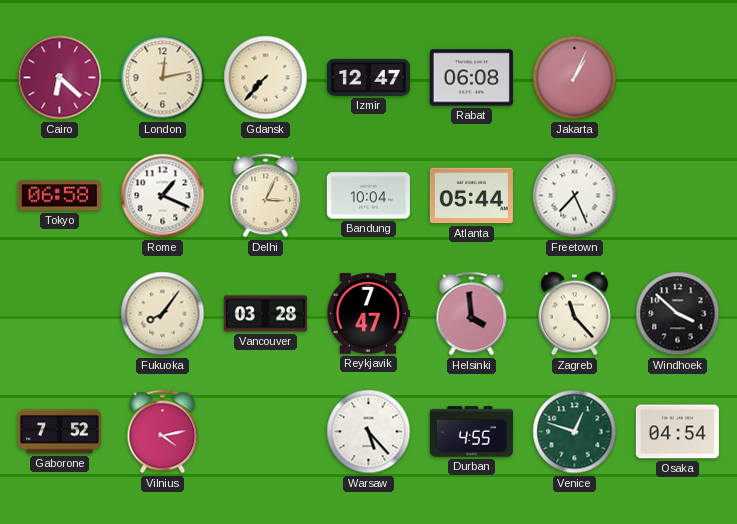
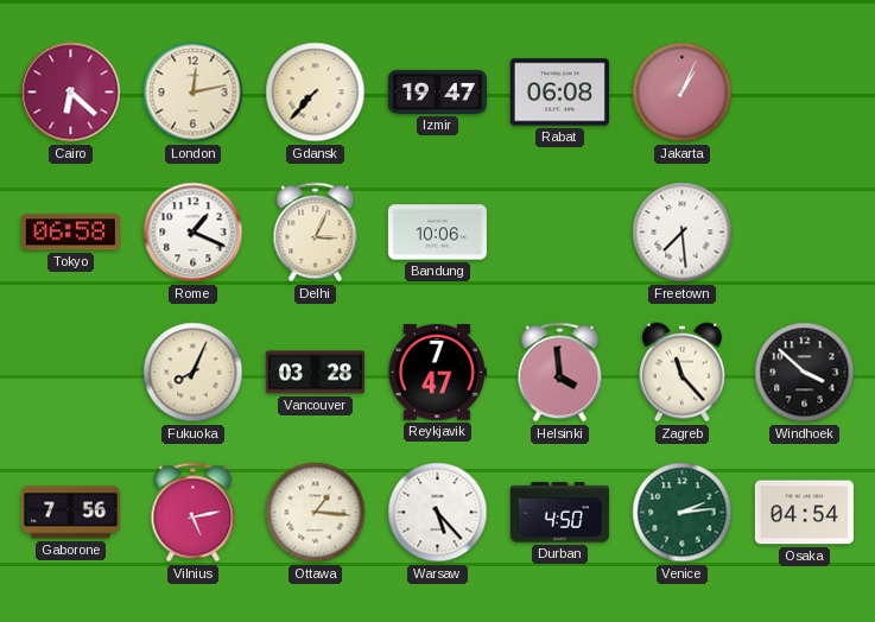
Izmir: 12:47 -> 19:47 (437, 91)
Bandung: 10:04 -> 10:06 (437, 233)
Atlanta: 05:44 -> none (471, 196)
Freetown: 7:26 -> 7:29 (683, 233)
Fukuoka: 8:06 -> 8:04 (194, 373)
Gaborone: 7:52 -> 7:56 (70, 513)
Vilnius: 4:13 -> 5:13 (194, 513)
Ottawa: none -> 1:16 (316, 513)
Durban: 4:55 -> 4:50 (559, 513)
Venice: 12:48 -> 2:14 (683, 513)
